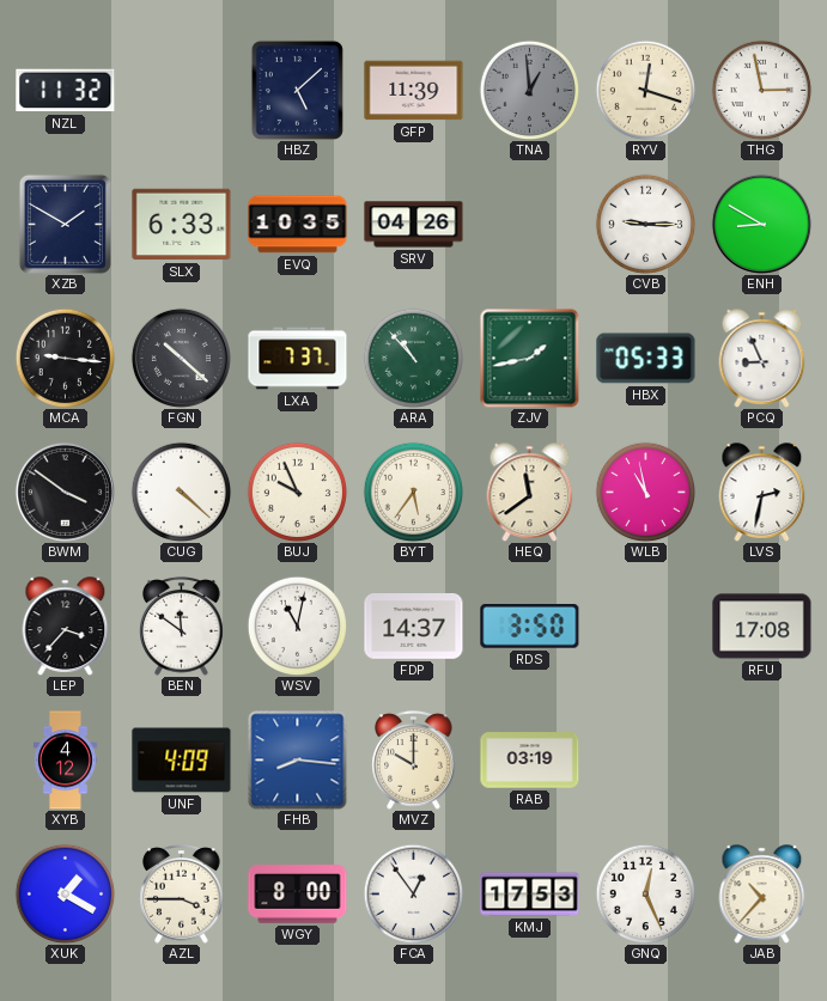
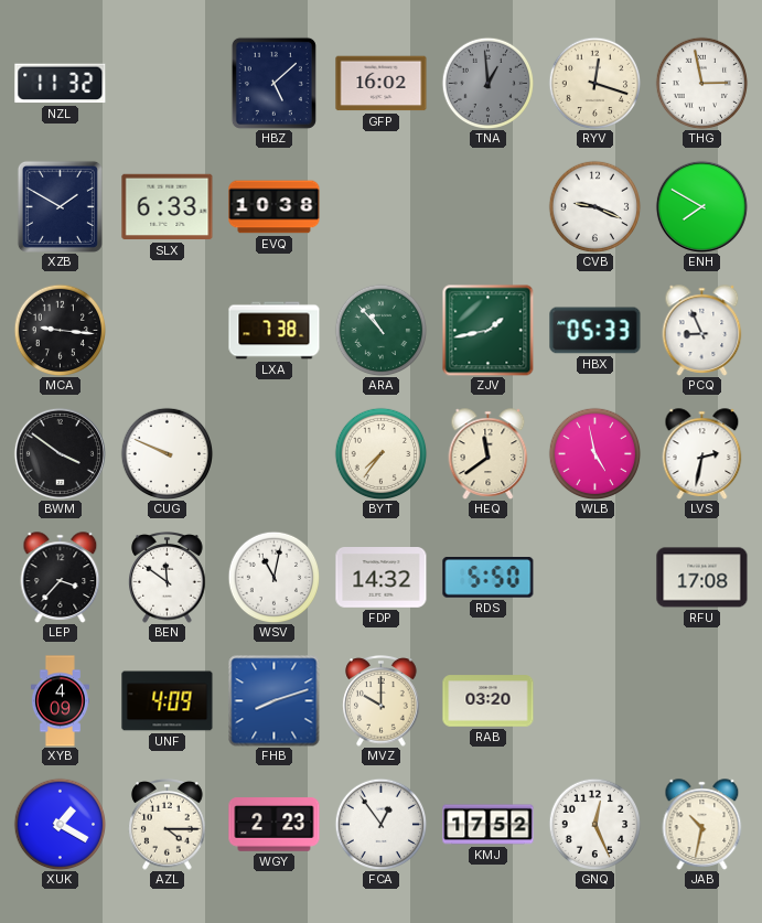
GFP: 11:39 -> 16:02 (382, 84)
EVQ: 10:35 -> 10:38 (275, 207)
SRV: 04:26 -> none (414, 225)
CVB: 9:15 -> 9:19 (594, 206)
ENH: 8:50 -> 7:50 (701, 206)
FGN: 10:22 -> none (181, 358)
LXA: 7:37 -> 7:38 (275, 331)
CUG: 4:22 -> 9:49 (167, 453)
BUJ: 9:56 -> none (297, 492)
BYT: 5:36 -> 7:36 (380, 453)
WLB: 10:58 -> 4:58 (594, 453)
FDP: 14:37 -> 14:32 (382, 578)
RDS: 3:50 -> 5:50 (489, 578)
XYB: 4:12 -> 4:09 (60, 701)
FHB: 8:16 -> 8:12 (275, 701)
RAB: 03:19 -> 03:20 (489, 701)
AZL: 3:45 -> 4:15 (168, 825)
WGY: 8:00 -> 2:23 (275, 825)
KMJ: 17:53 -> 17:52 (489, 825)
JAB: 10:37 -> 10:32 (702, 825)
